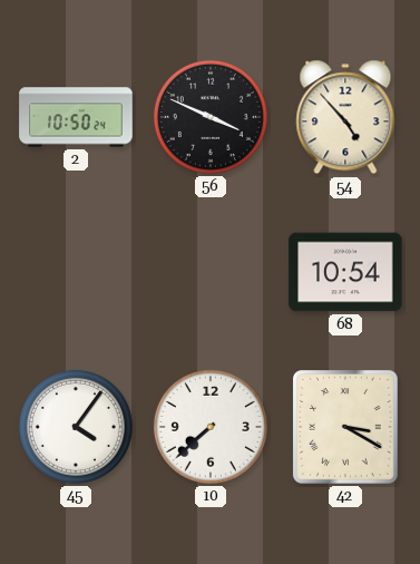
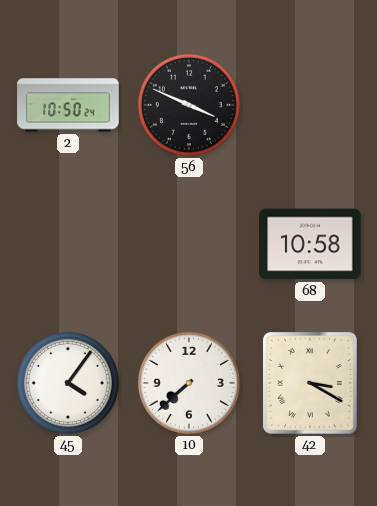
54: 4:53 -> none (345, 117)
68: 10:54 -> 10:58 (310, 244)
